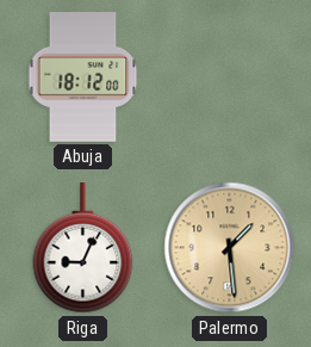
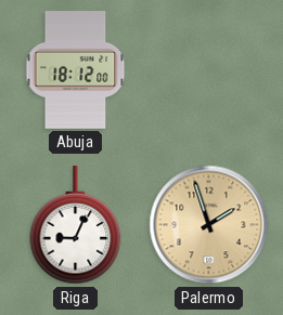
Palermo: 1:29 -> 1:57 (209, 225)
